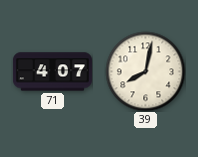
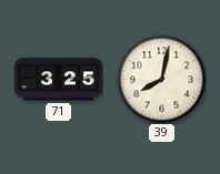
71: 4:07 -> 3:25 (58, 80)
